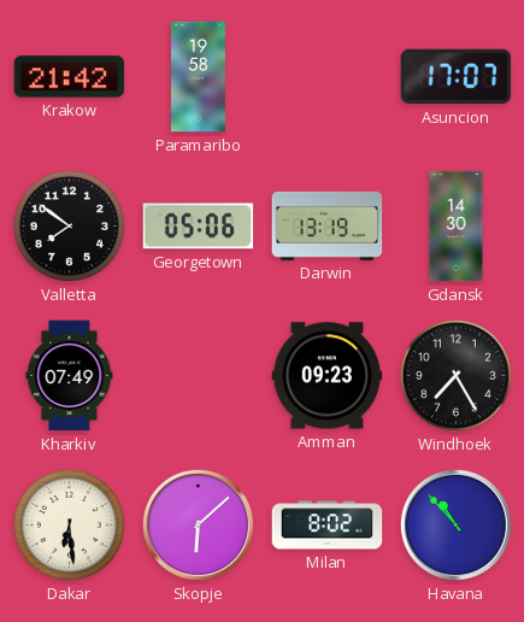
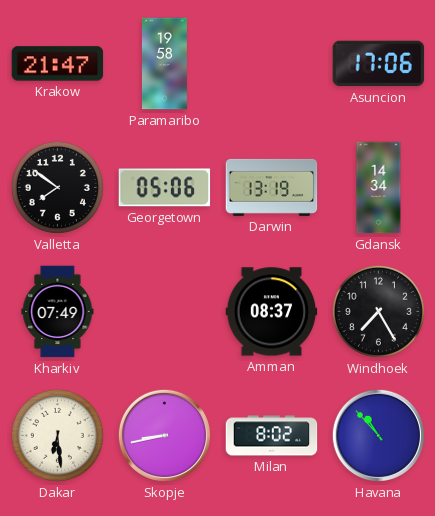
Krakow: 21:42 -> 21:47 (58, 64)
Asuncion: 17:07 -> 17:06 (379, 64)
Gdansk: 14:30 -> 14:34 (379, 188)
Amman: 09:23 -> 08:37 (272, 312)
Skopje: 6:08 -> 8:43 (164, 435)
